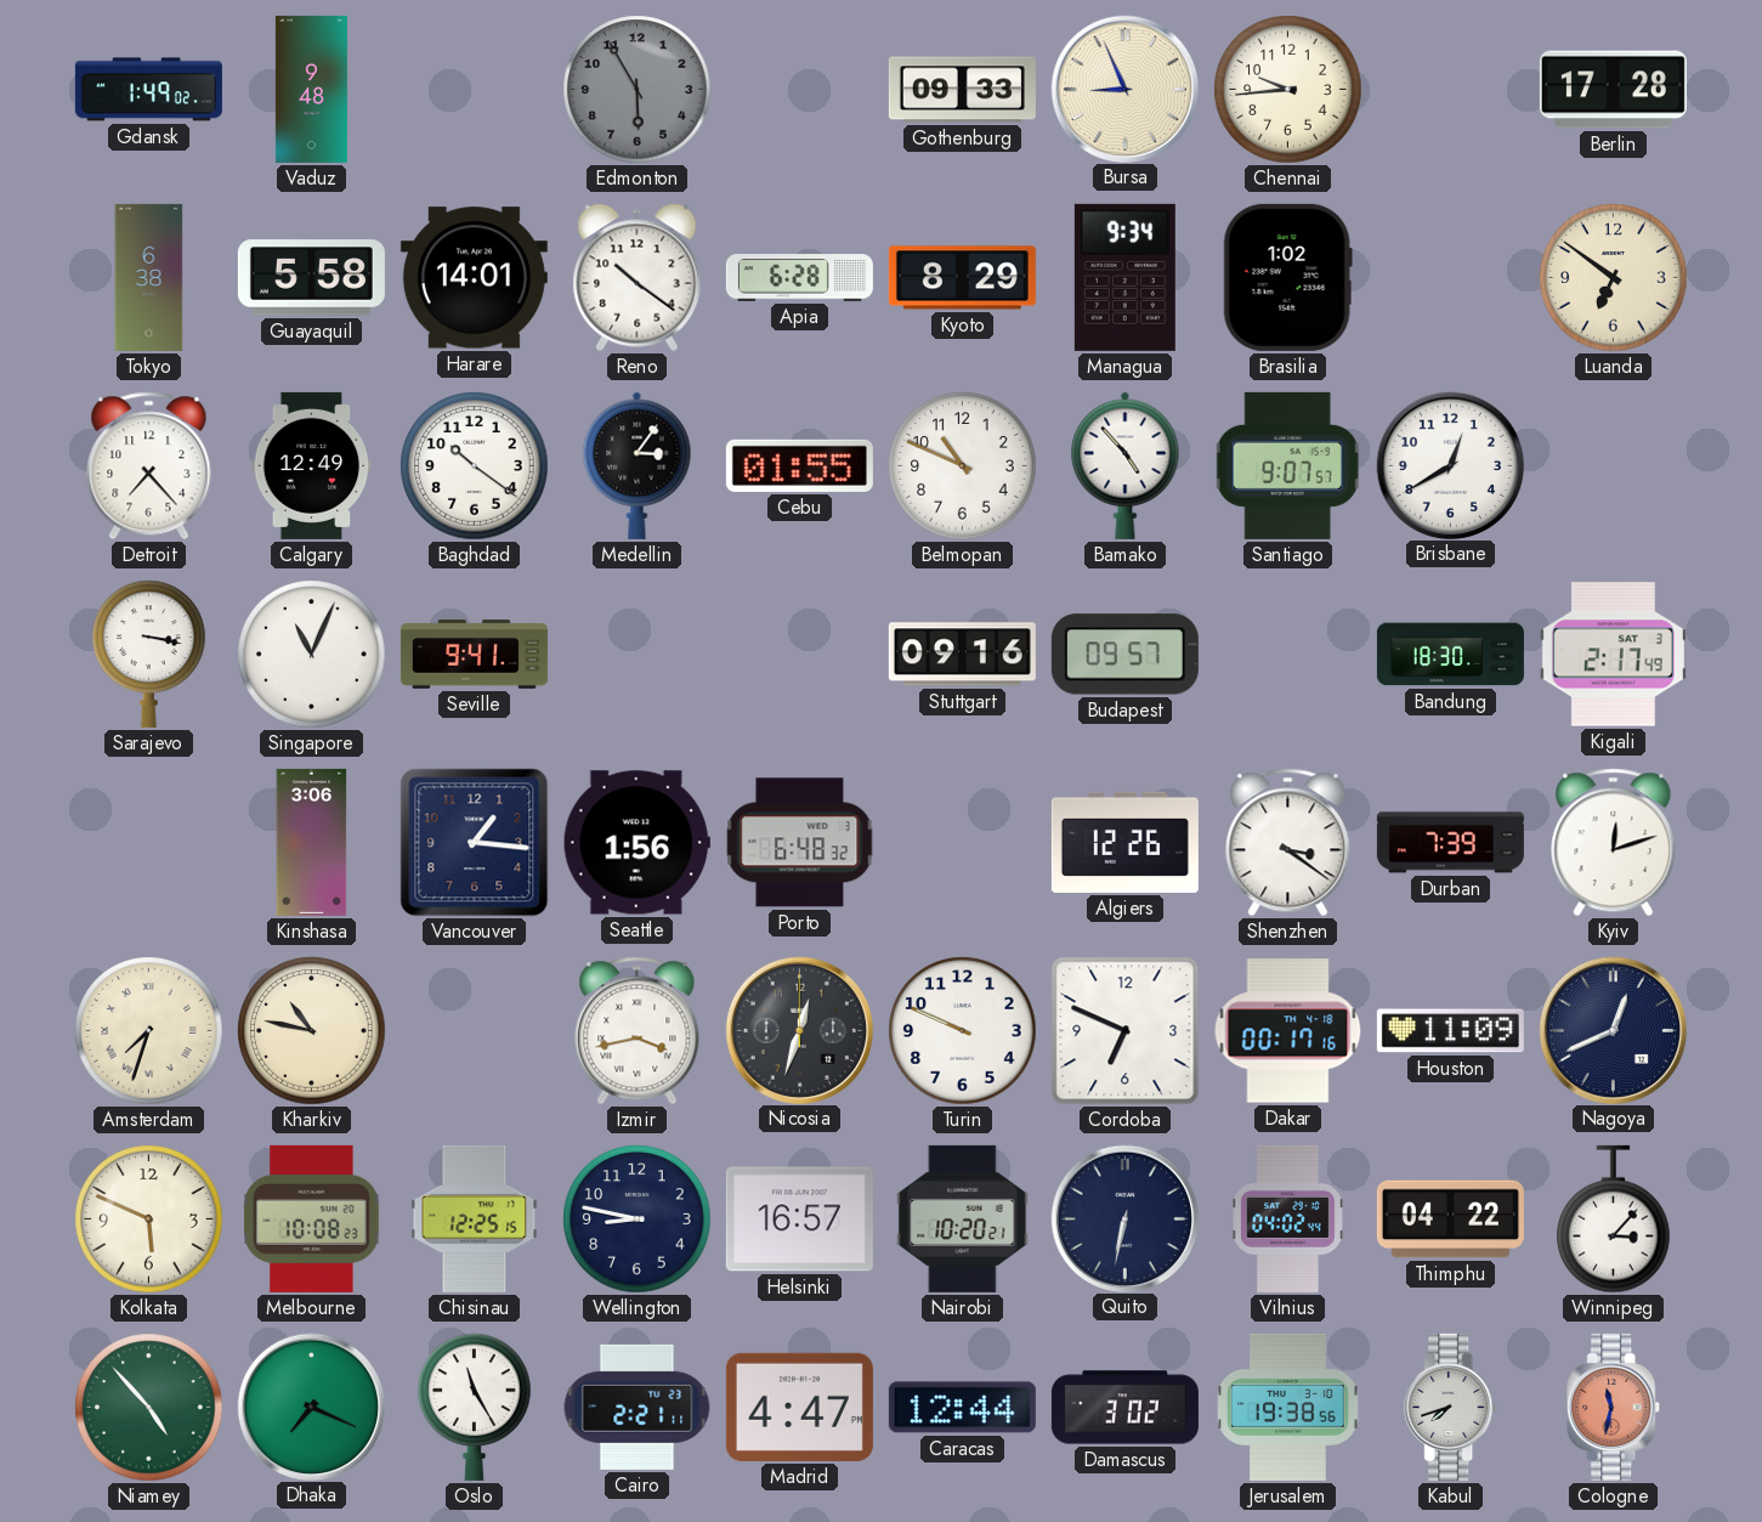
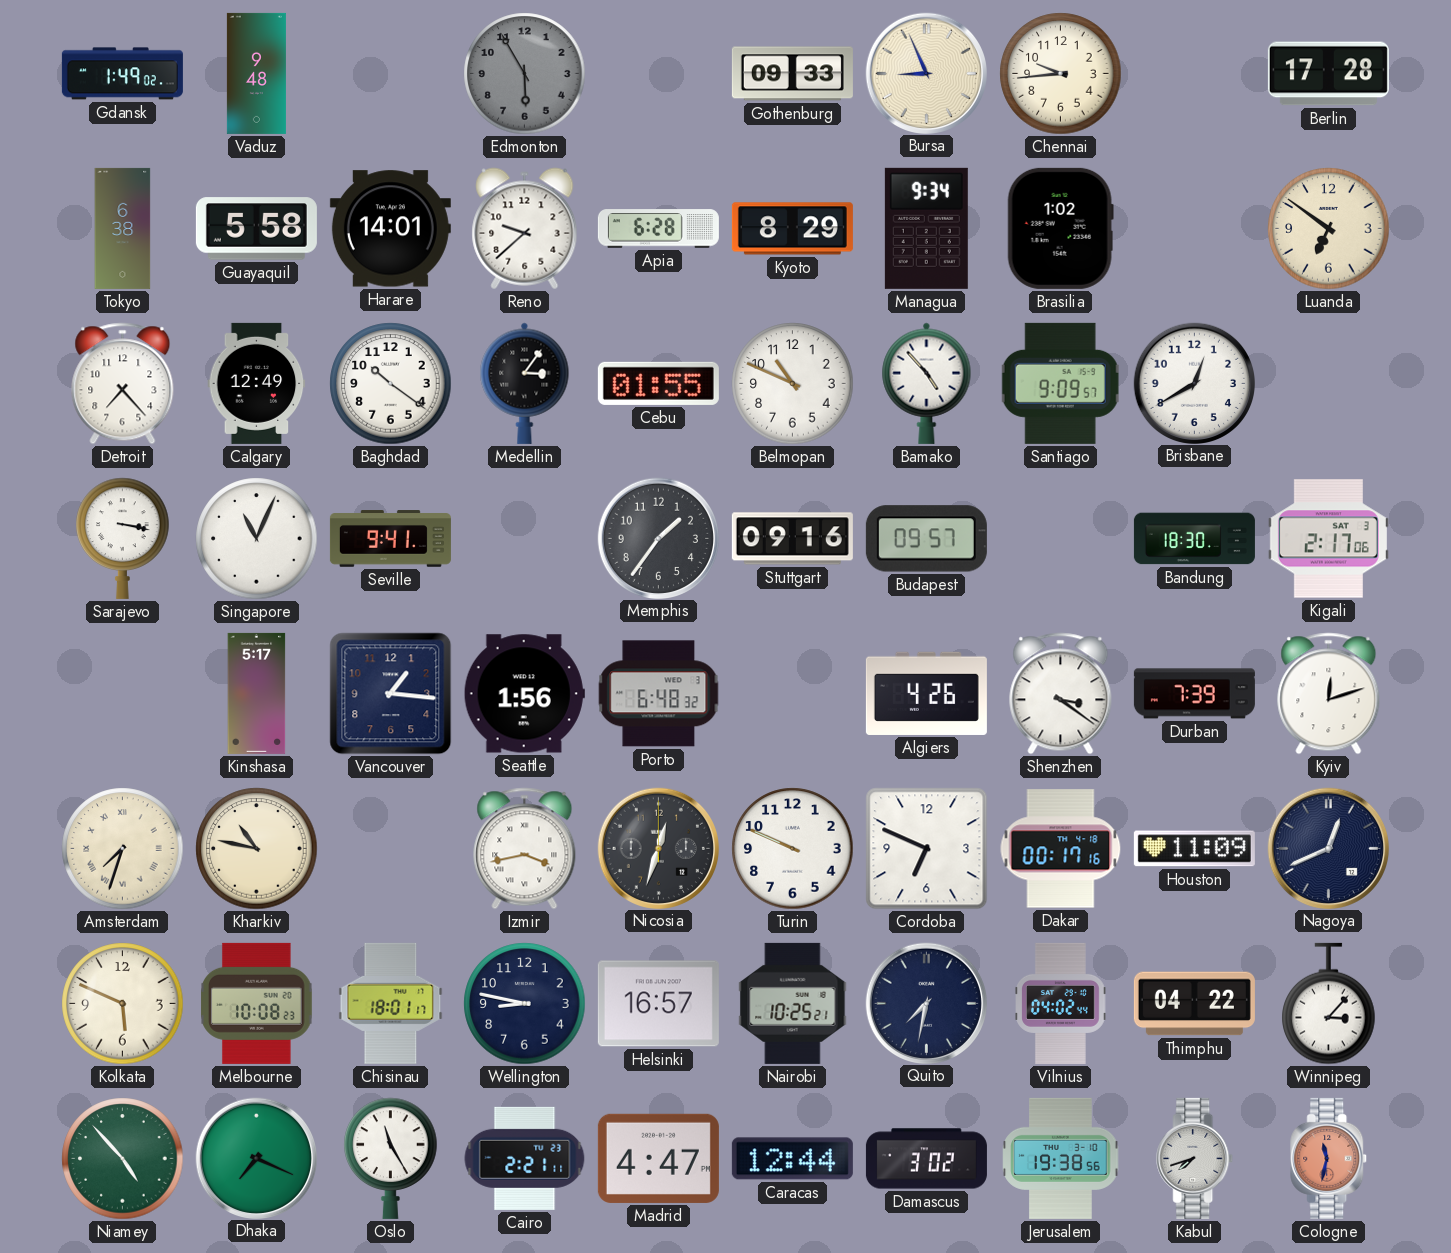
Reno: 10:21 -> 9:38 (525, 229)
Santiago: 9:07 -> 9:09 (1060, 383)
Memphis: none -> 1:36 (658, 538)
Kigali: 2:17:49 -> 2:17:06 (1328, 539)
Kinshasa: 3:06 -> 5:17 (257, 693)
Algiers: 12:26 -> 4:26 (926, 693)
Chisinau: 12:25 -> 18:01 (391, 1003)
Nairobi: 10:20 -> 10:25 (793, 1003)
Quito: 6:32 -> 7:32 (926, 1003)
